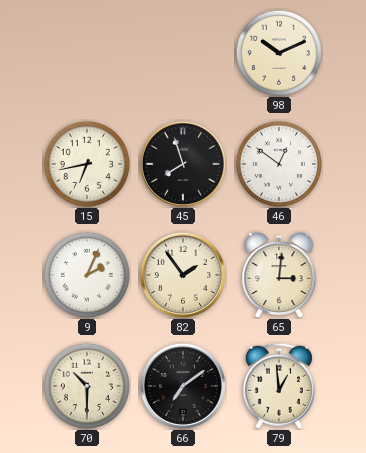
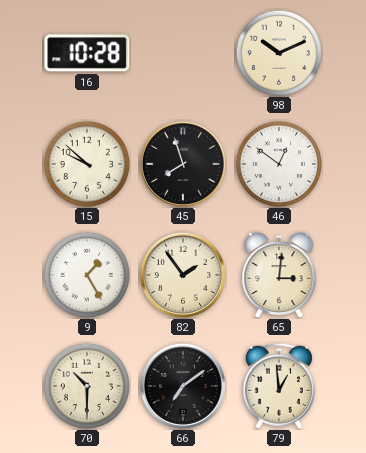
16: none -> 10:28 (87, 53)
15: 6:43 -> 9:52 (87, 164)
9: 2:04 -> 1:25 (87, 275)
